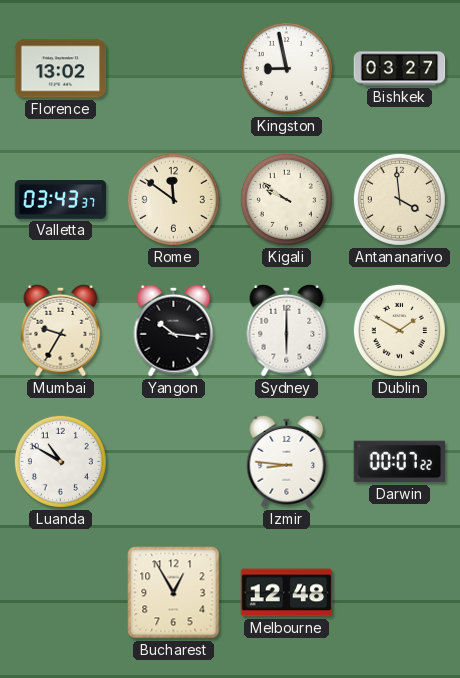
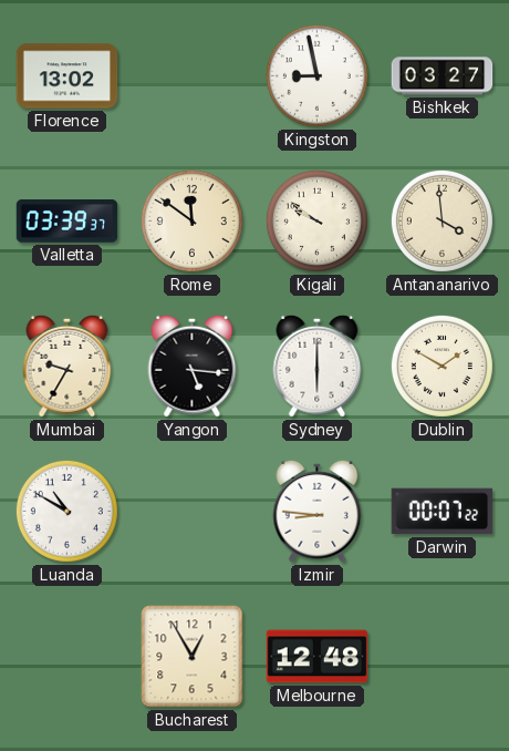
Valletta: 03:43 -> 03:39 (67, 222)
Yangon: 10:16 -> 5:16 (193, 366)
